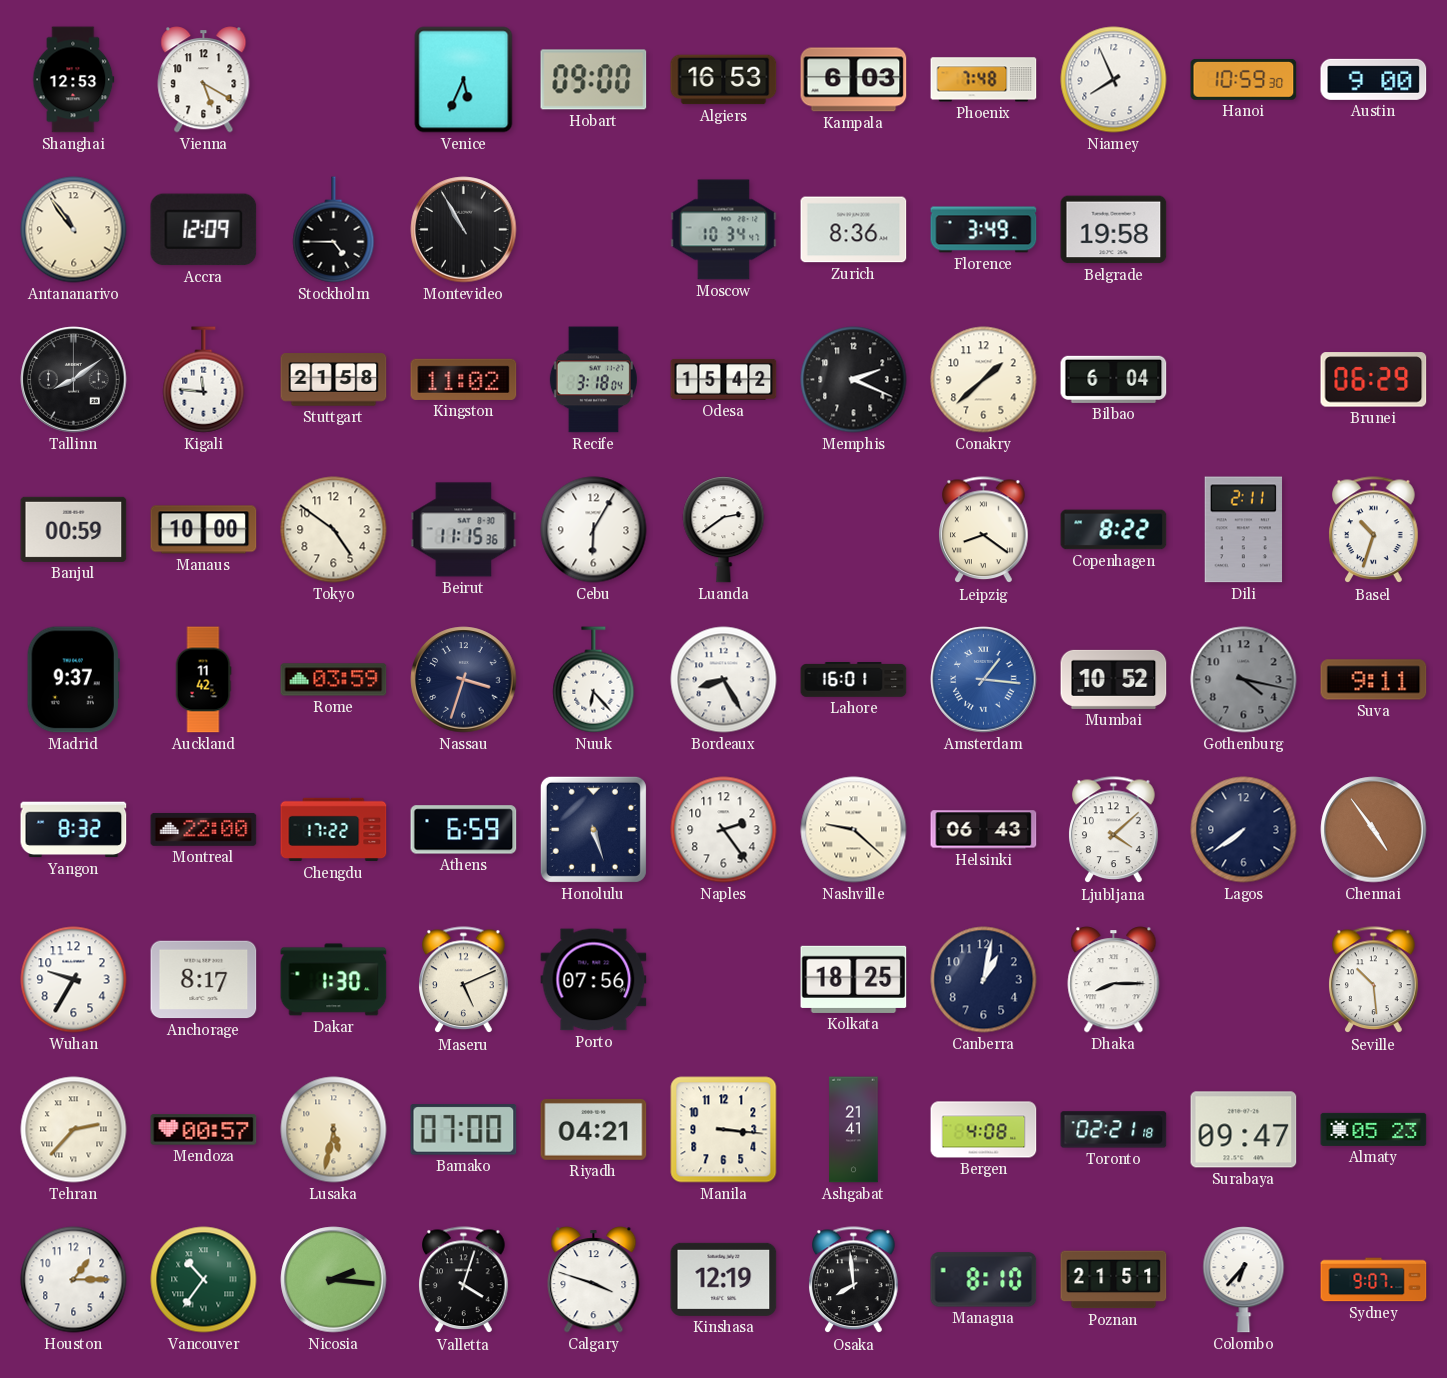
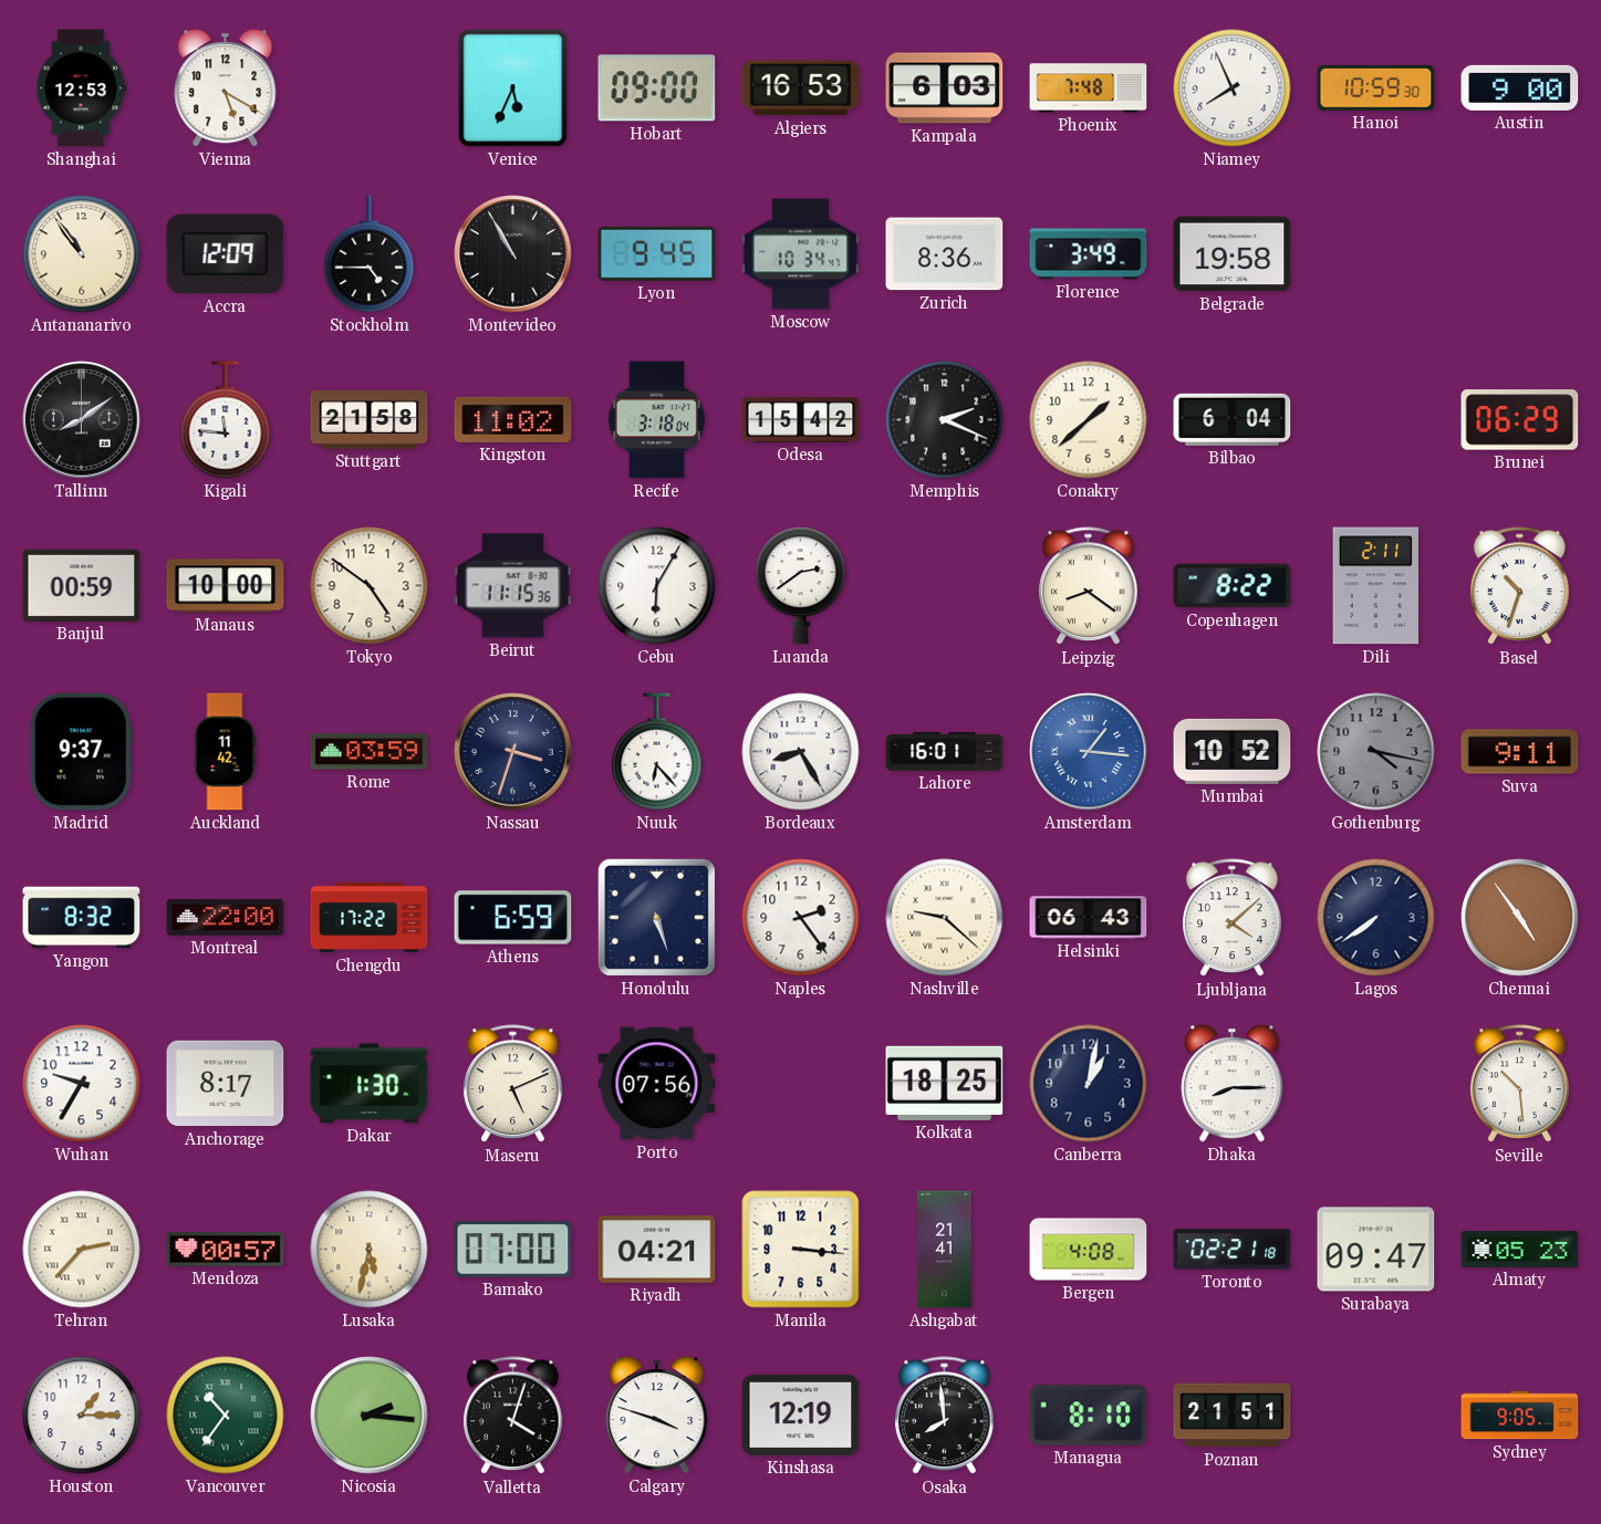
Lyon: none -> 9:45 (657, 253)
Colombo: 6:37 -> none (1244, 1280)
Sydney: 9:07 -> 9:05 (1520, 1416)
